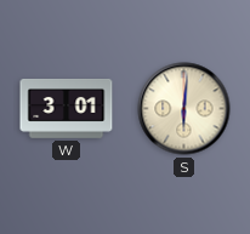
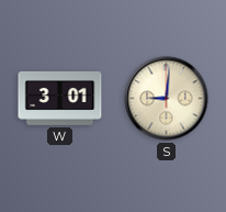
S: 6:01 -> 9:01 (167, 99)
